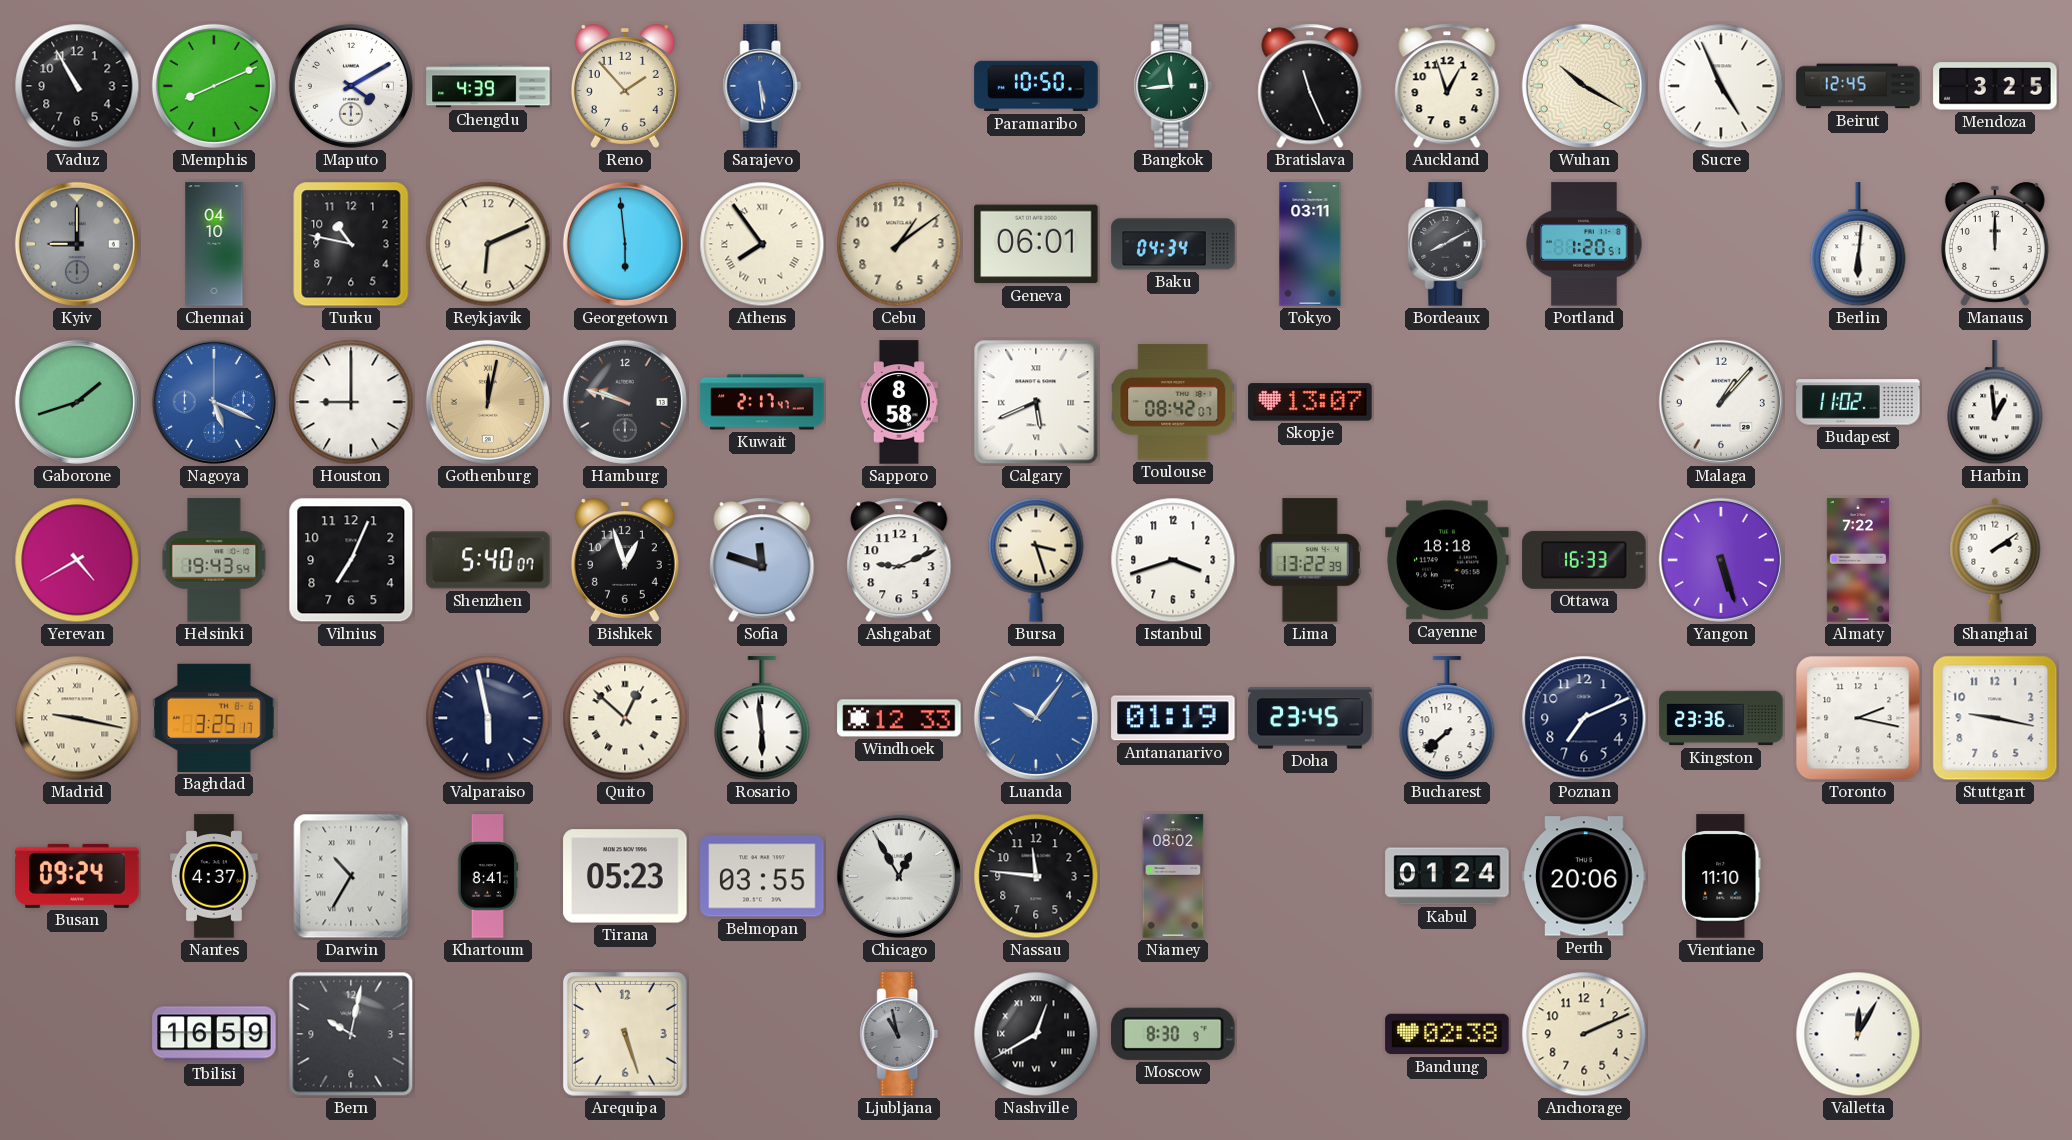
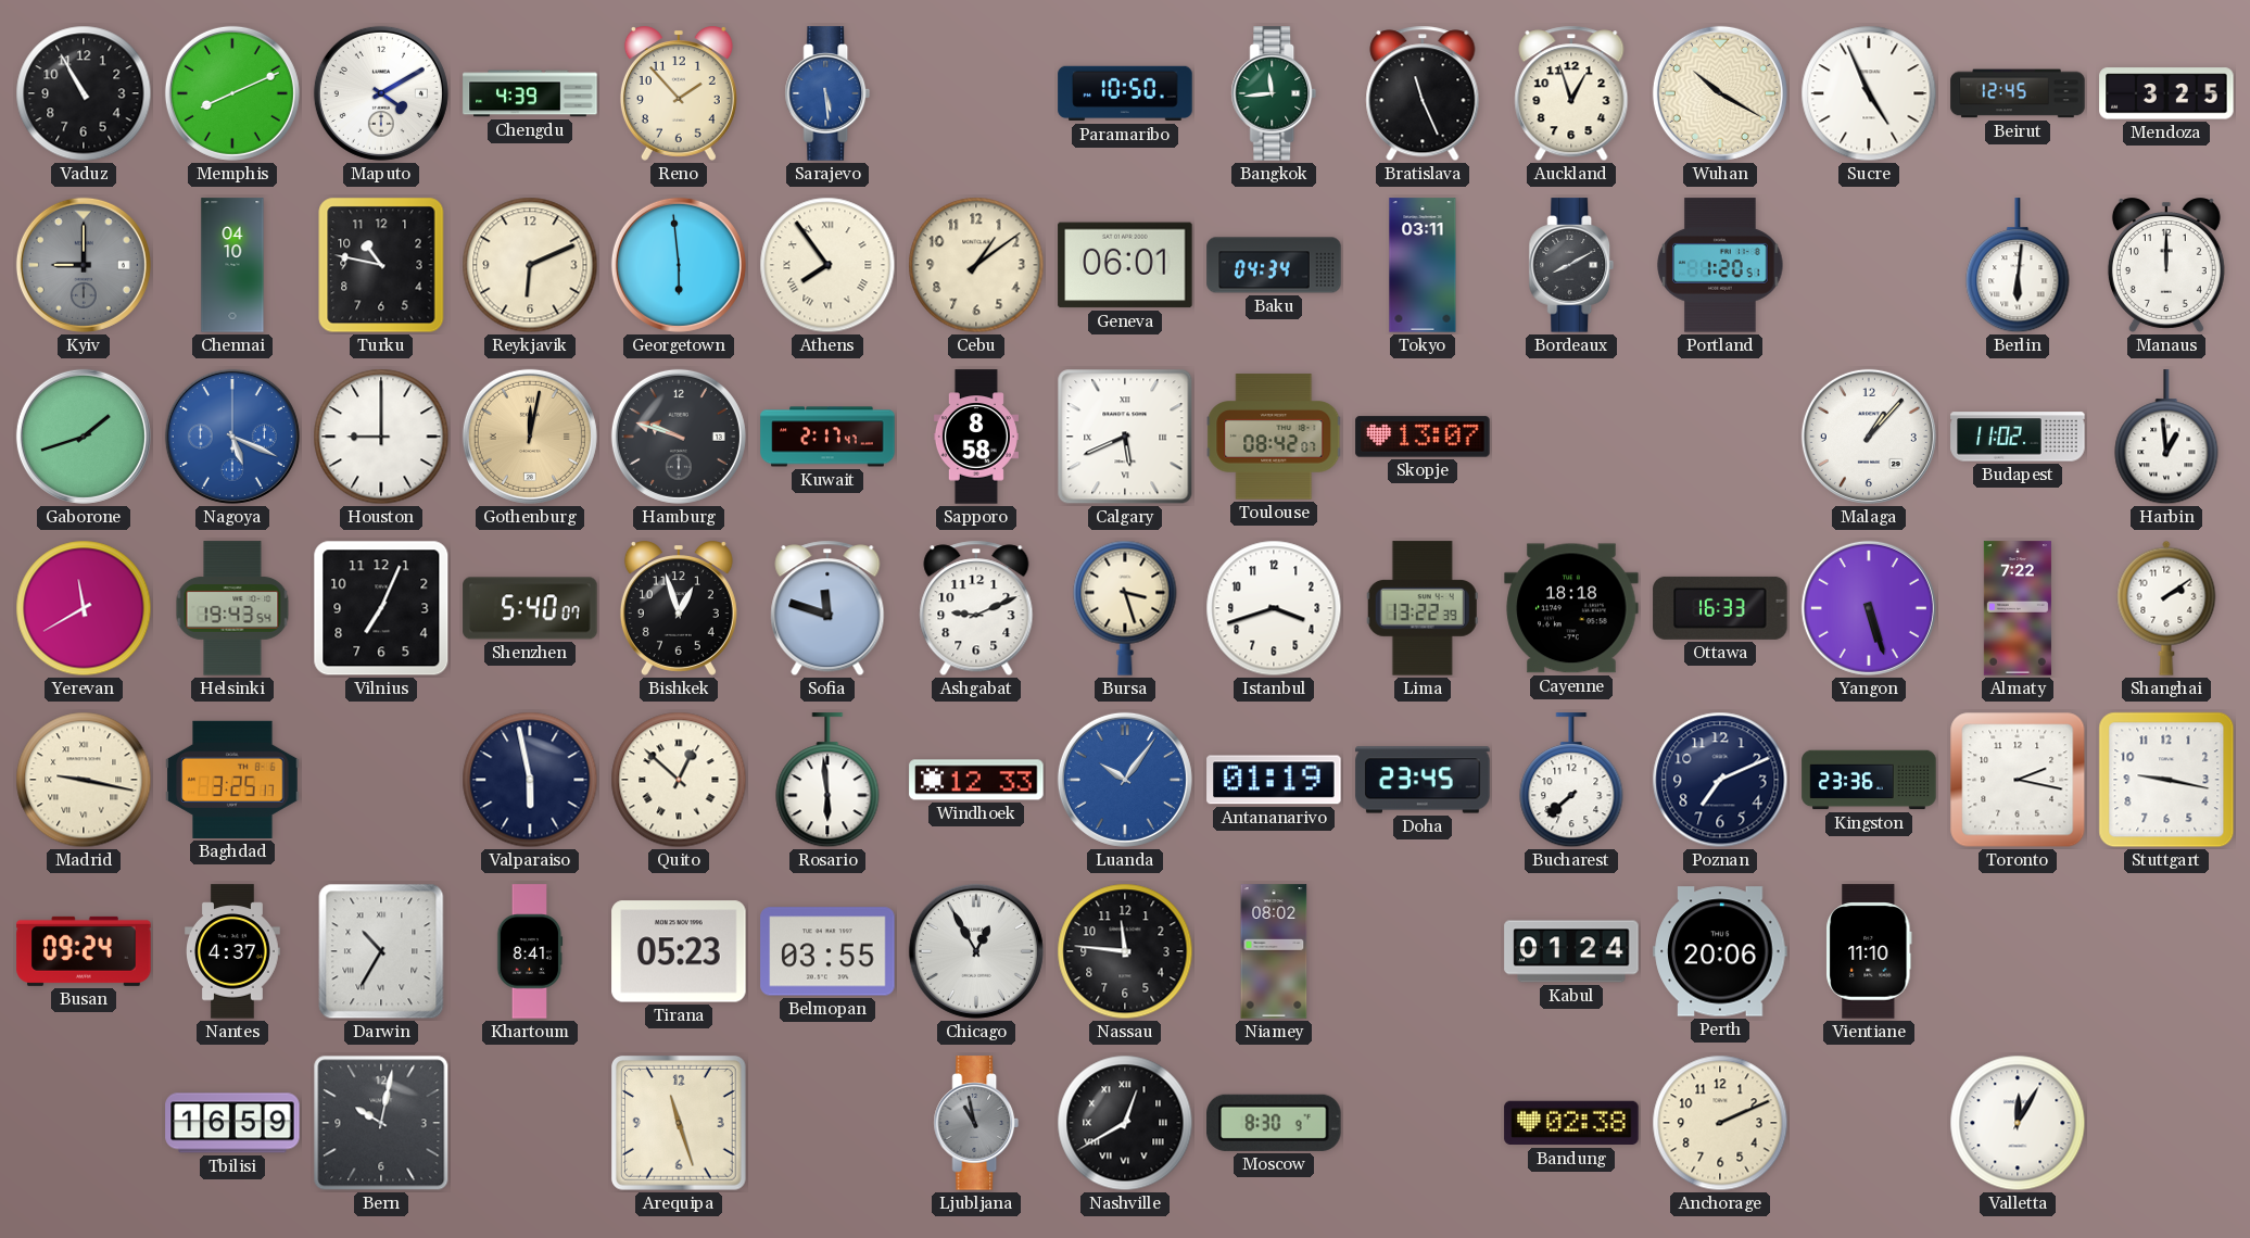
Yerevan: 4:40 -> 11:40 (84, 608)
Arequipa: 5:27 -> 11:27 (680, 1124)
